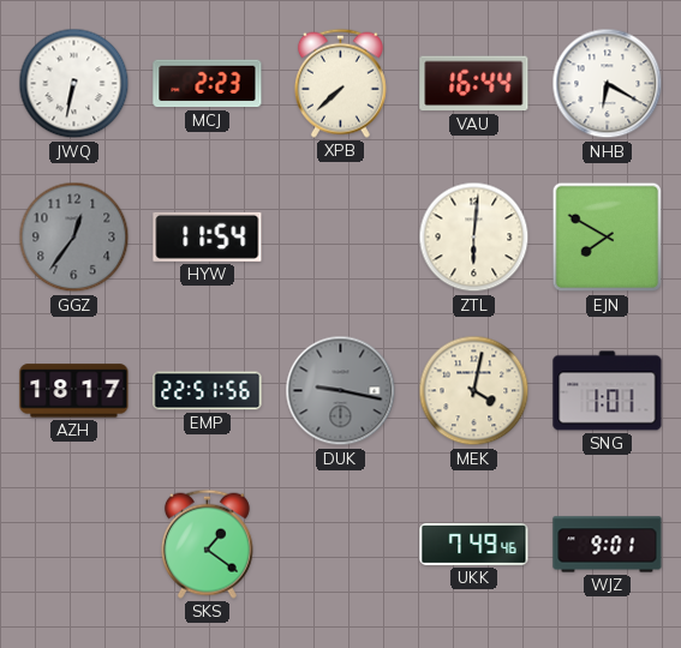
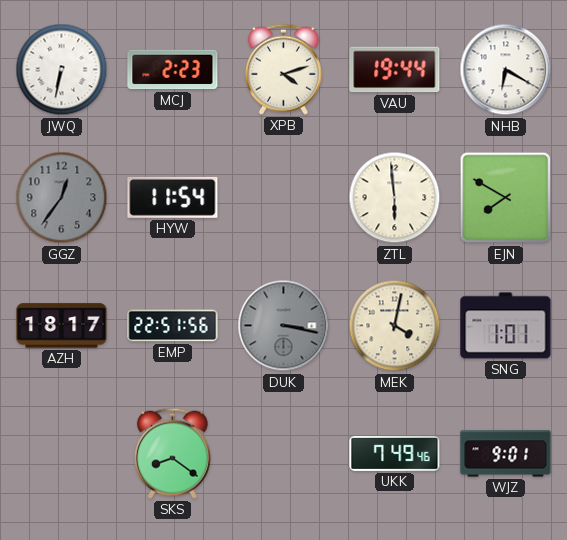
XPB: 7:38 -> 4:12 (283, 69)
VAU: 16:44 -> 19:44 (395, 70)
ZTL: 6:01 -> 5:59 (395, 198)
DUK: 9:17 -> 3:17 (284, 326)
SKS: 1:21 -> 8:21 (172, 453)
